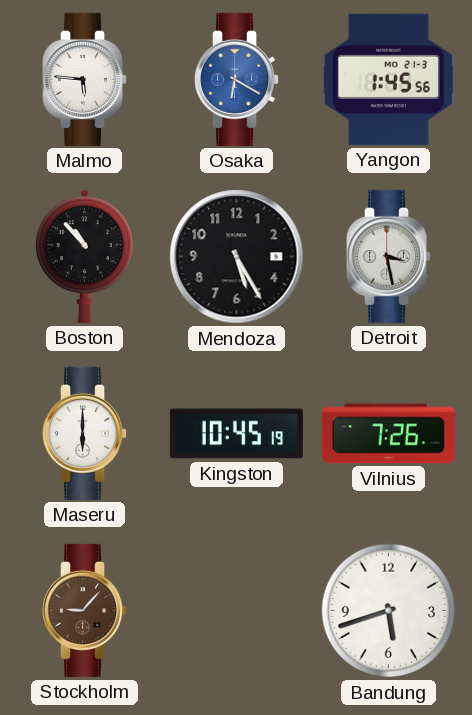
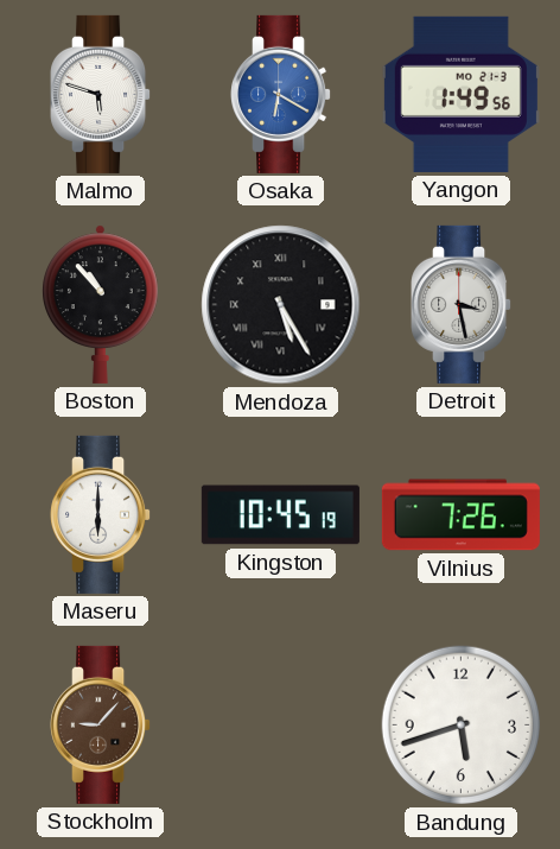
Malmo: 5:46 -> 5:48 (101, 94)
Yangon: 1:45 -> 1:49 (460, 94)
Mendoza numerals: Arabic -> Roman (281, 305)
